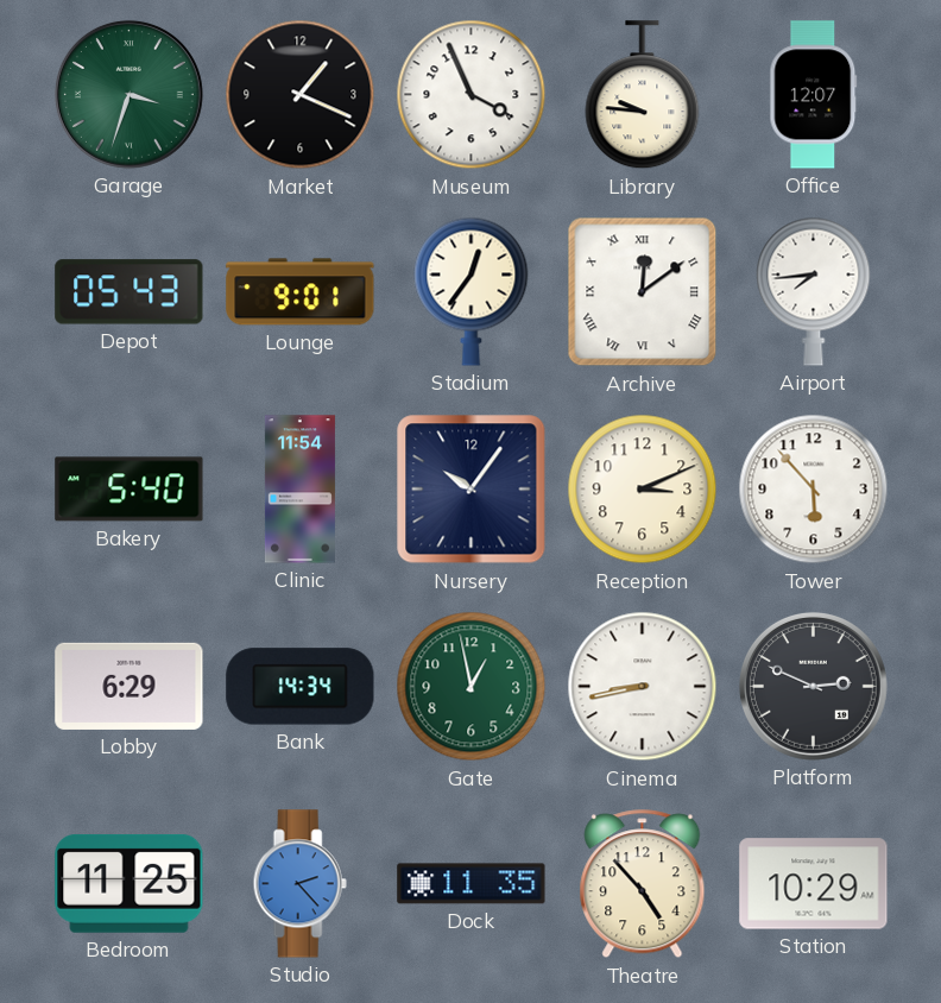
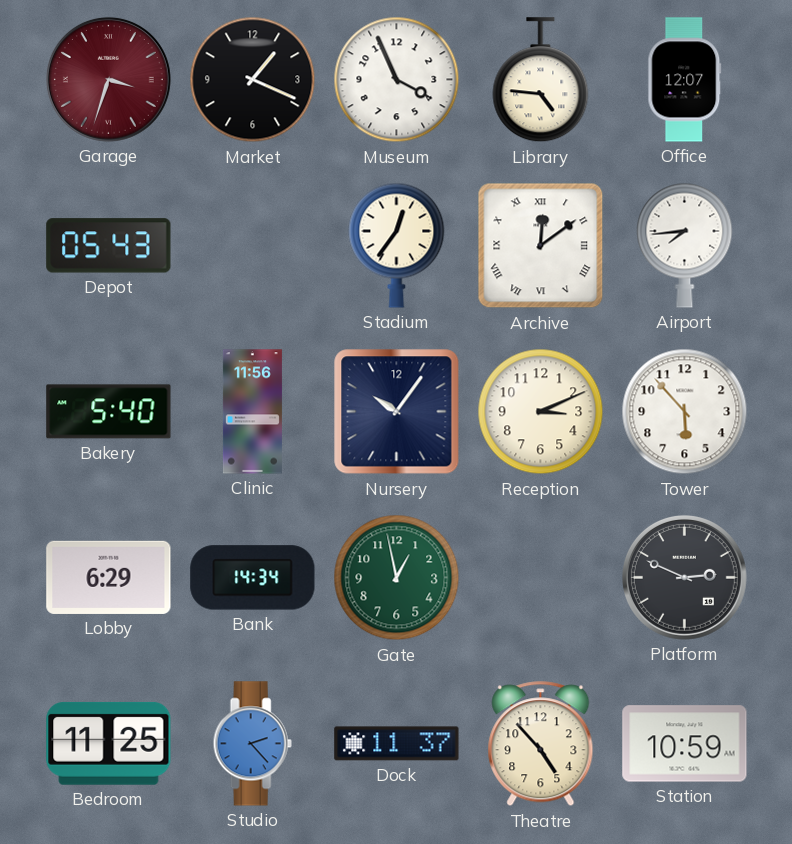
Garage dial: green -> burgundy (108, 79)
Library: 9:46 -> 4:46 (541, 80)
Lounge: 9:01 -> none (301, 292)
Clinic: 11:54 -> 11:56 (252, 412)
Cinema: 8:43 -> none (643, 687)
Dock: 11:35 -> 11:37 (397, 744)
Station: 10:29 -> 10:59 (685, 744)
